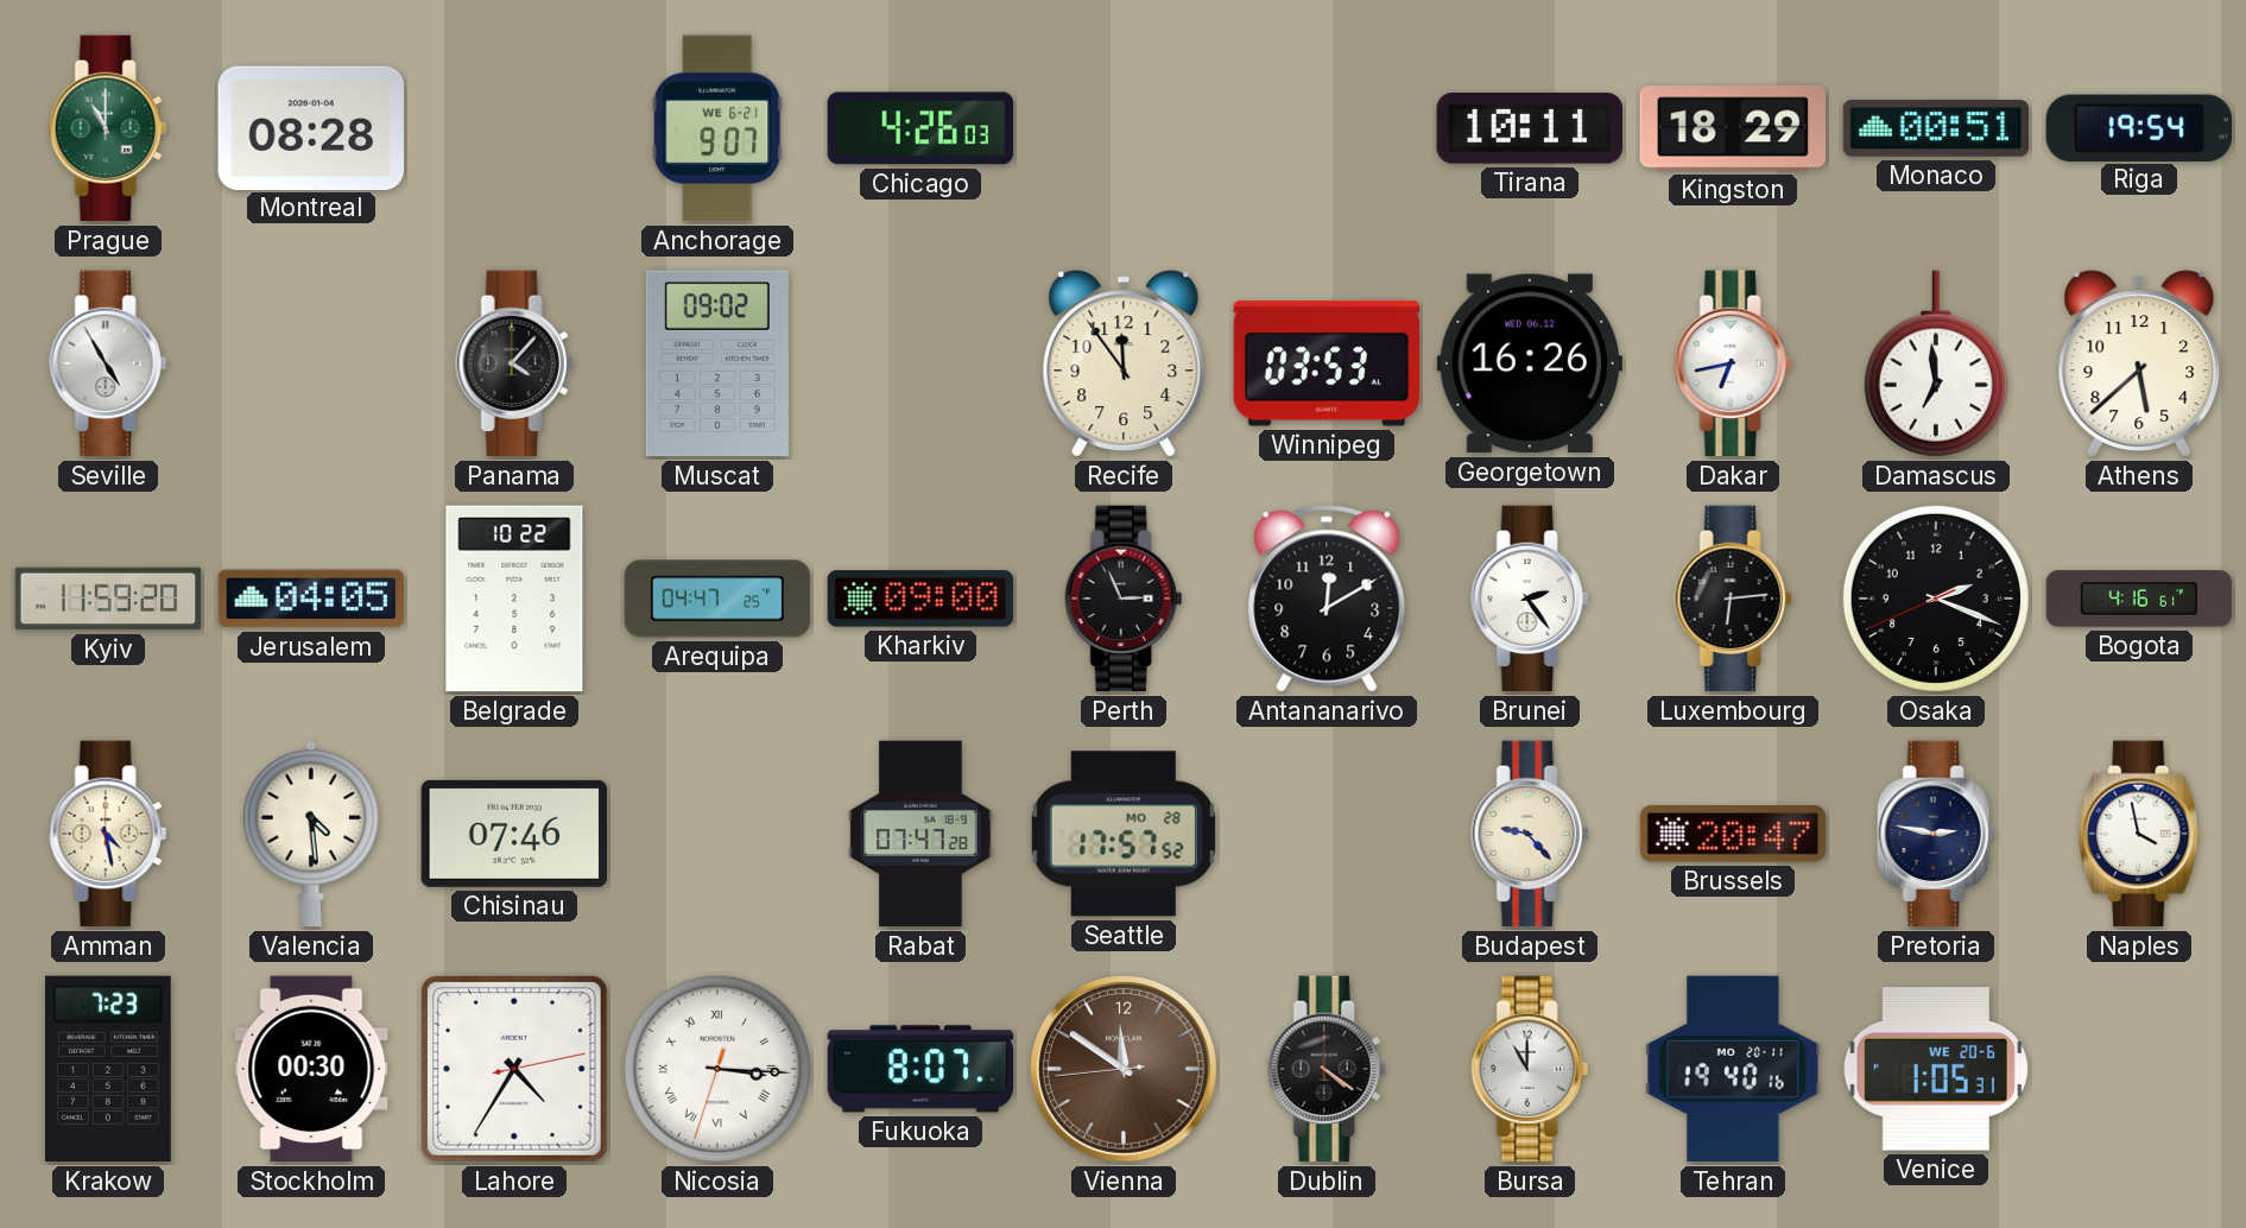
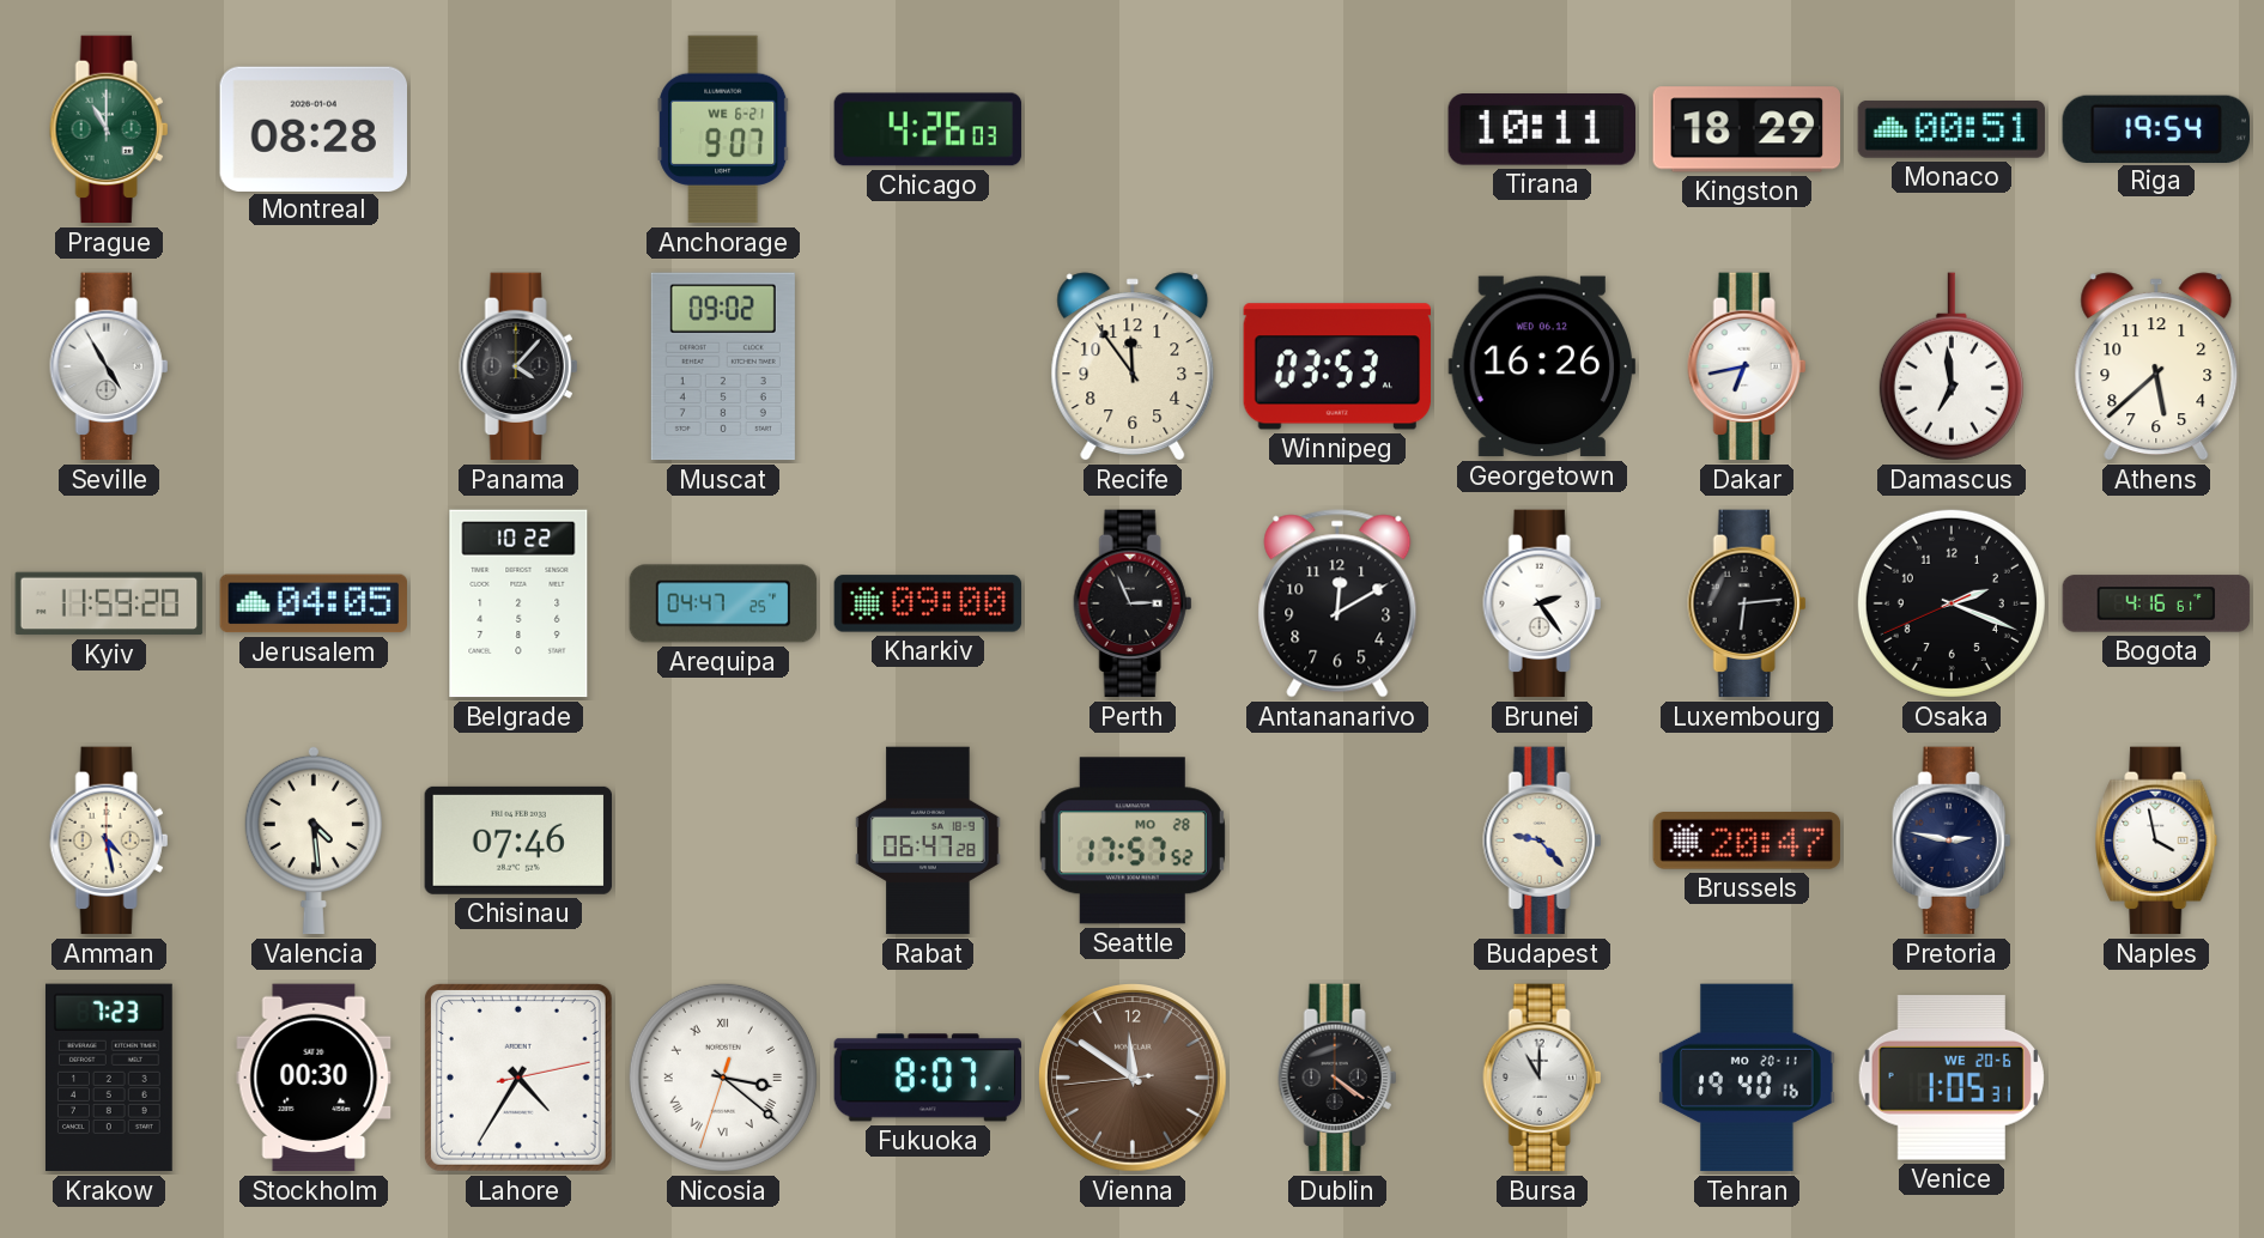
Rabat: 07:47 -> 06:47 (928, 840)
Nicosia: 3:15 -> 3:21 (723, 1078)
